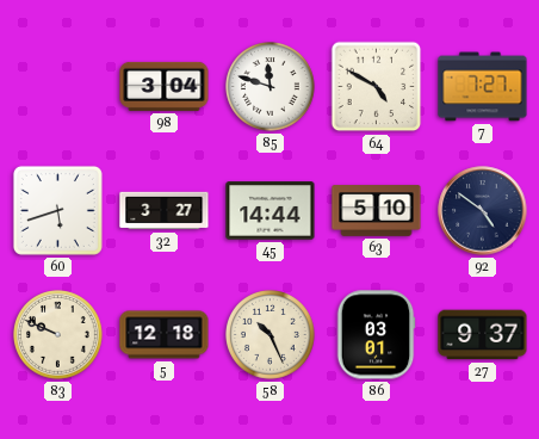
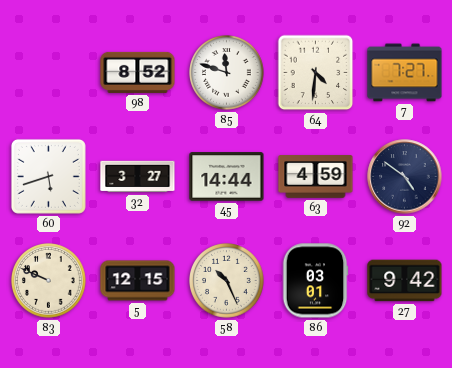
98: 3:04 -> 8:52 (138, 72)
64: 4:50 -> 4:31 (316, 73)
63: 5:10 -> 4:59 (316, 177)
5: 12:18 -> 12:15 (138, 281)
27: 9:37 -> 9:42 (405, 281)
